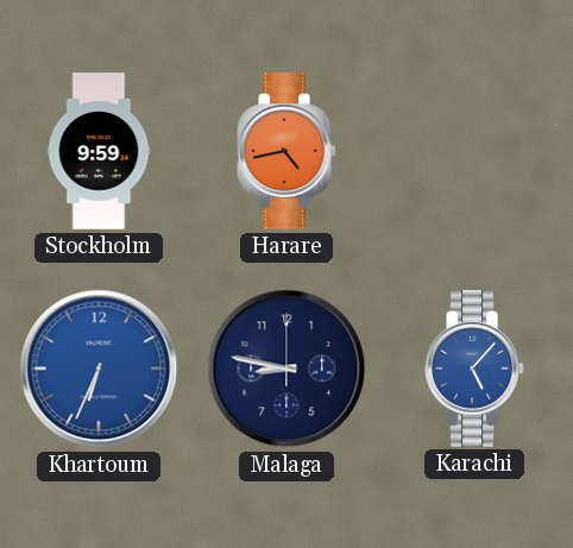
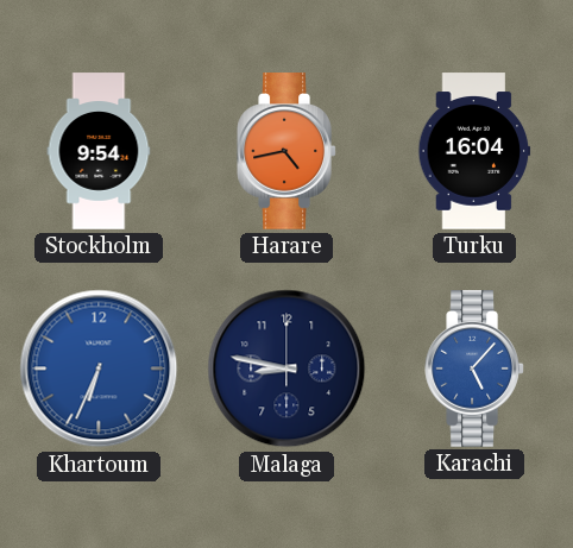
Stockholm: 9:59 -> 9:54 (99, 151)
Turku: none -> 16:04 (474, 151)
